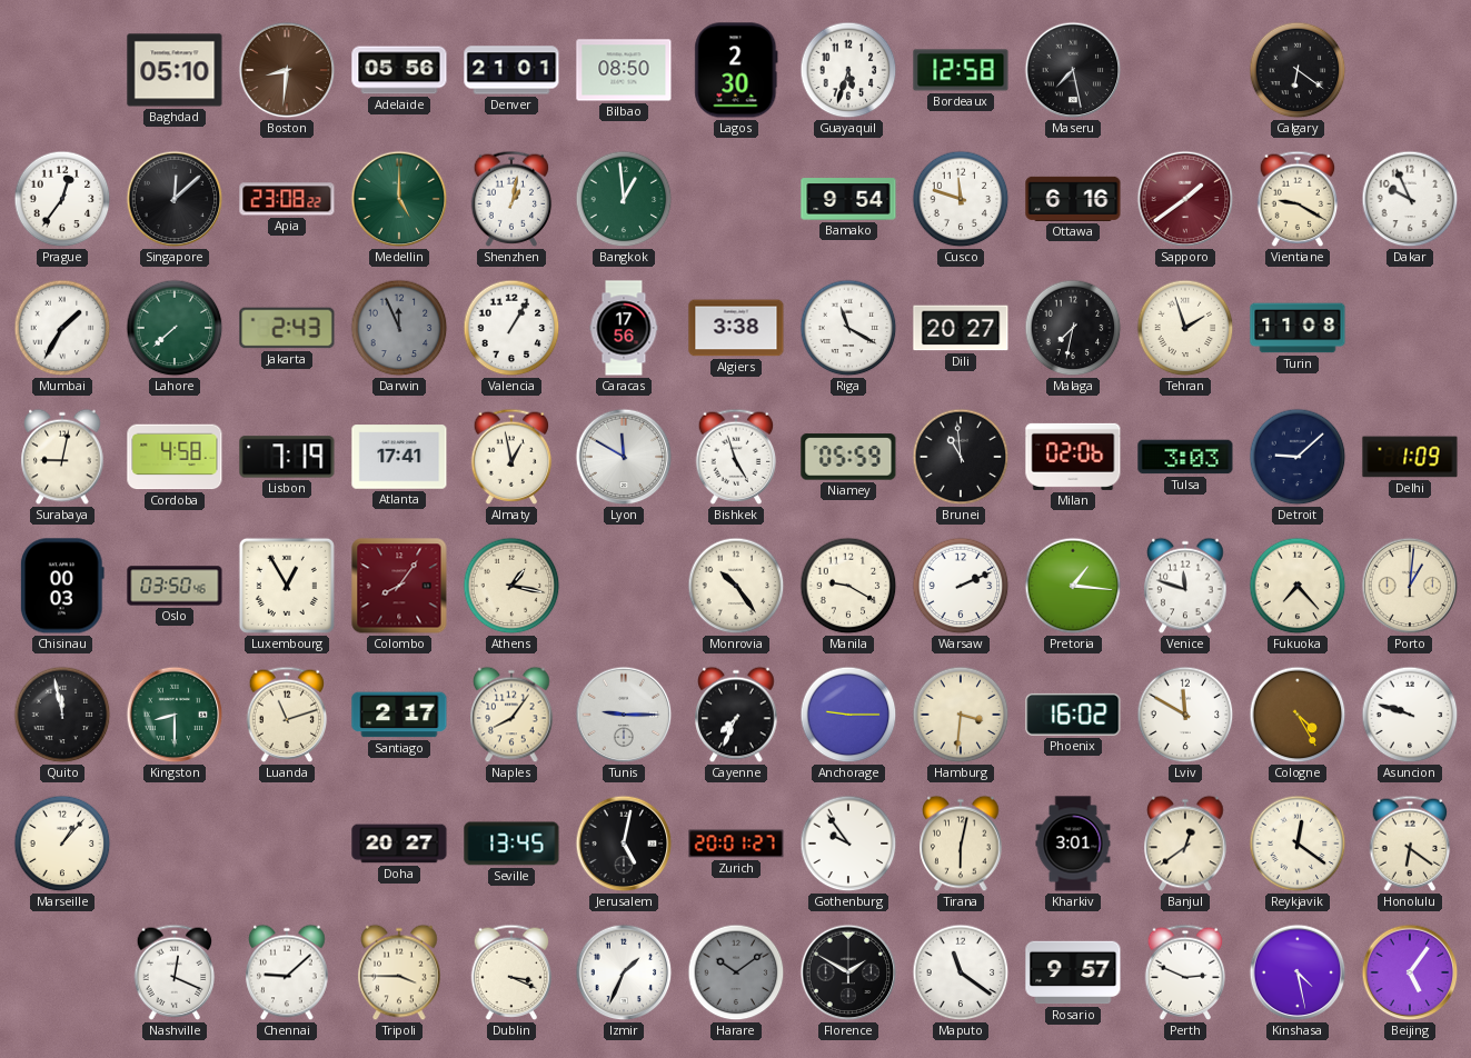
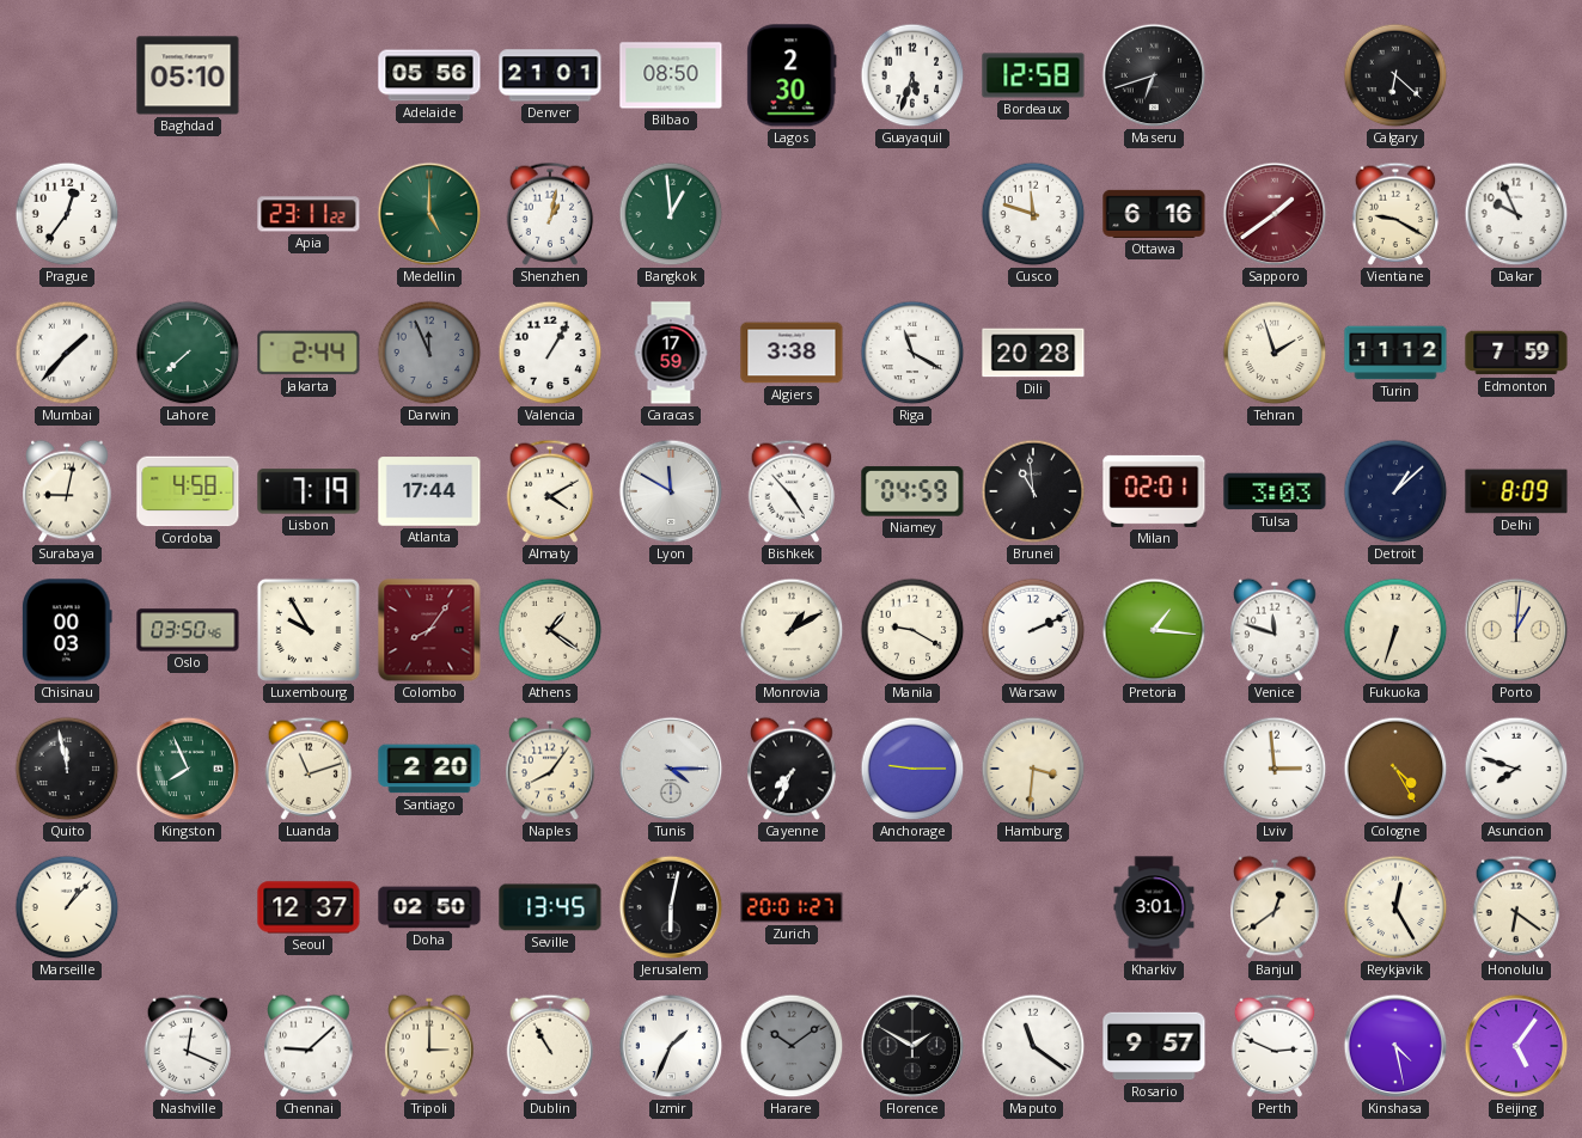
Boston: 8:31 -> none (287, 70)
Maseru: 7:28 -> 6:42 (1154, 75)
Calgary: 6:21 -> 6:22 (1395, 75)
Singapore: 12:08 -> none (175, 199)
Apia: 23:08 -> 23:11 (309, 214)
Bamako: 9:54 -> none (848, 199)
Mumbai: 1:35 -> 1:37 (67, 353)
Jakarta: 2:43 -> 2:44 (309, 353)
Caracas: 17:56 -> 17:59 (671, 353)
Dili: 20:27 -> 20:28 (1033, 353)
Malaga: 7:32 -> none (1073, 328)
Turin: 11:08 -> 11:12 (1395, 353)
Edmonton: none -> 7:59 (1516, 353)
Atlanta: 17:41 -> 17:44 (429, 491)
Almaty: 12:58 -> 4:10 (550, 491)
Bishkek: 4:57 -> 4:53 (792, 491)
Niamey: 05:59 -> 04:59 (912, 491)
Milan: 02:06 -> 02:01 (1154, 491)
Detroit: 9:08 -> 1:08 (1395, 491)
Delhi: 1:09 -> 8:09 (1516, 491)
Luxembourg: 12:55 -> 9:55 (309, 630)
Athens: 1:17 -> 1:21 (550, 630)
Monrovia: 10:24 -> 1:10 (792, 630)
Fukuoka: 7:23 -> 6:33 (1395, 630)
Kingston: 8:30 -> 7:56 (188, 769)
Santiago: 2:17 -> 2:20 (429, 769)
Tunis: 9:15 -> 4:15 (671, 769)
Phoenix: 16:02 -> none (1073, 715)
Lviv: 11:50 -> 2:59 (1275, 769)
Asuncion: 9:48 -> 7:48 (1516, 769)
Seoul: none -> 12:37 (309, 907)
Doha: 20:27 -> 02:50 (429, 907)
Jerusalem: 5:02 -> 6:02 (671, 907)
Gothenburg: 9:54 -> none (848, 844)
Tirana: 6:02 -> none (961, 844)
Reykjavik: 12:21 -> 12:25 (1395, 907)
Tripoli: 3:45 -> 3:00 (429, 1046)
Dublin: 3:19 -> 10:55 (550, 1046)
